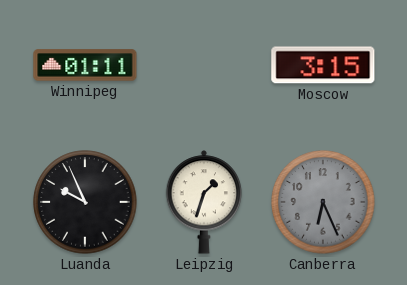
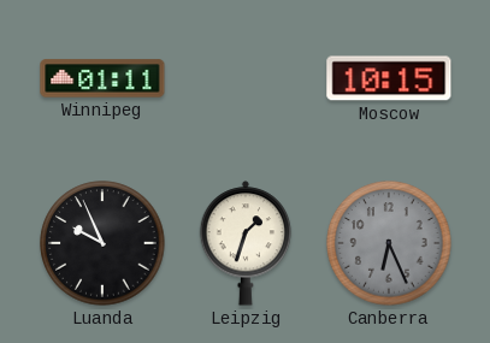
Moscow: 3:15 -> 10:15 (389, 78)
